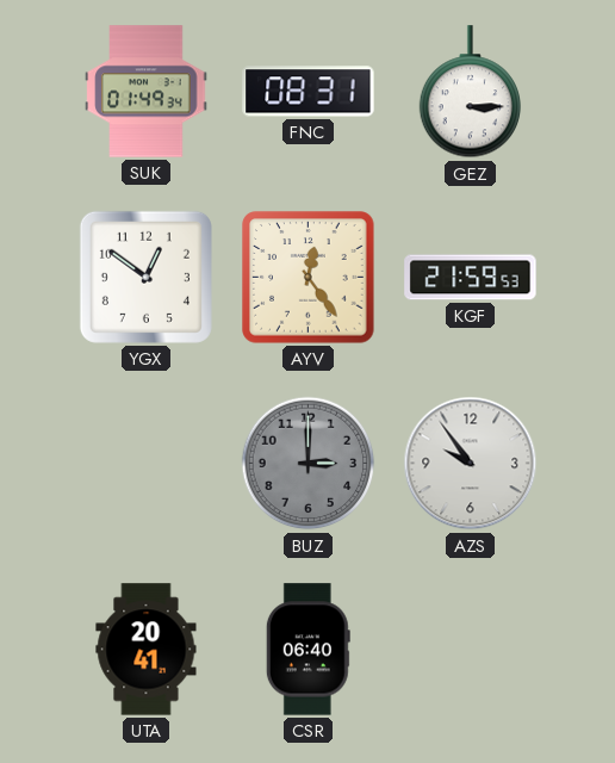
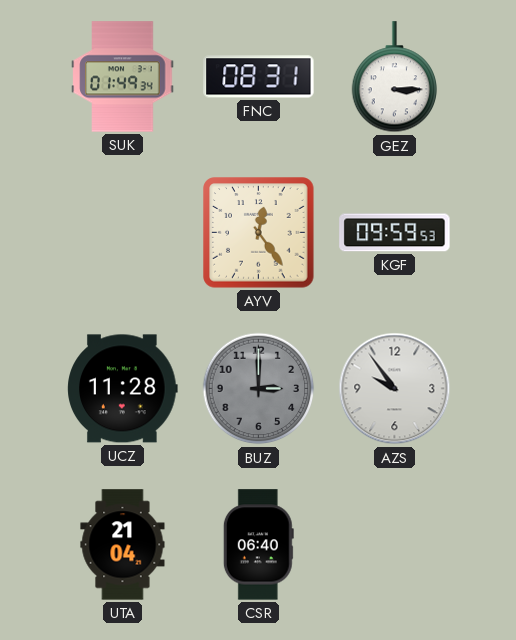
YGX: 12:51 -> none (145, 277)
KGF: 21:59 -> 09:59 (395, 233)
UCZ: none -> 11:28 (123, 389)
UTA: 20:41 -> 21:04 (123, 545)
